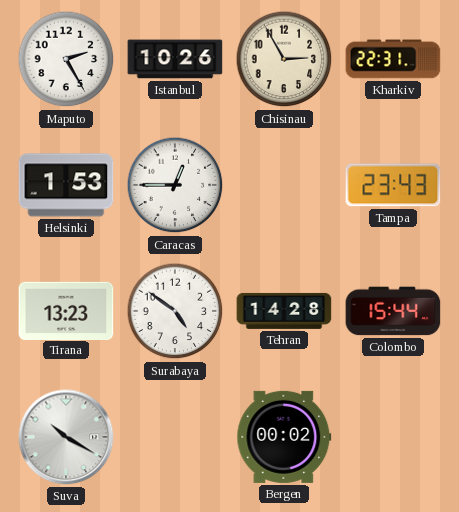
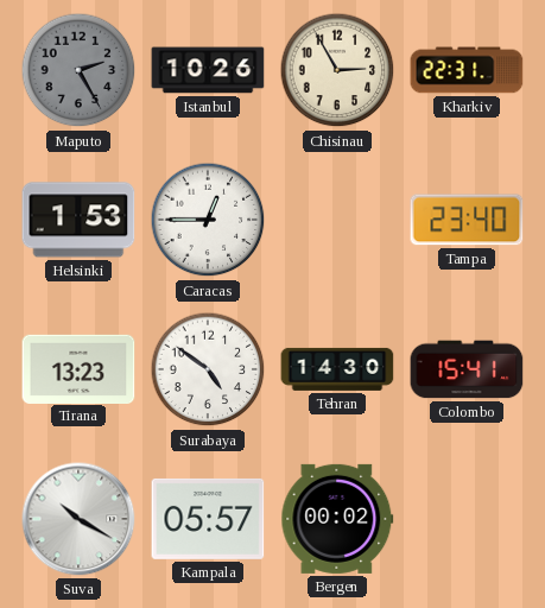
Maputo dial: white -> grey (78, 70)
Tampa: 23:43 -> 23:40 (467, 220)
Tehran: 14:28 -> 14:30 (337, 369)
Colombo: 15:44 -> 15:41 (467, 369)
Kampala: none -> 05:57 (208, 519)
